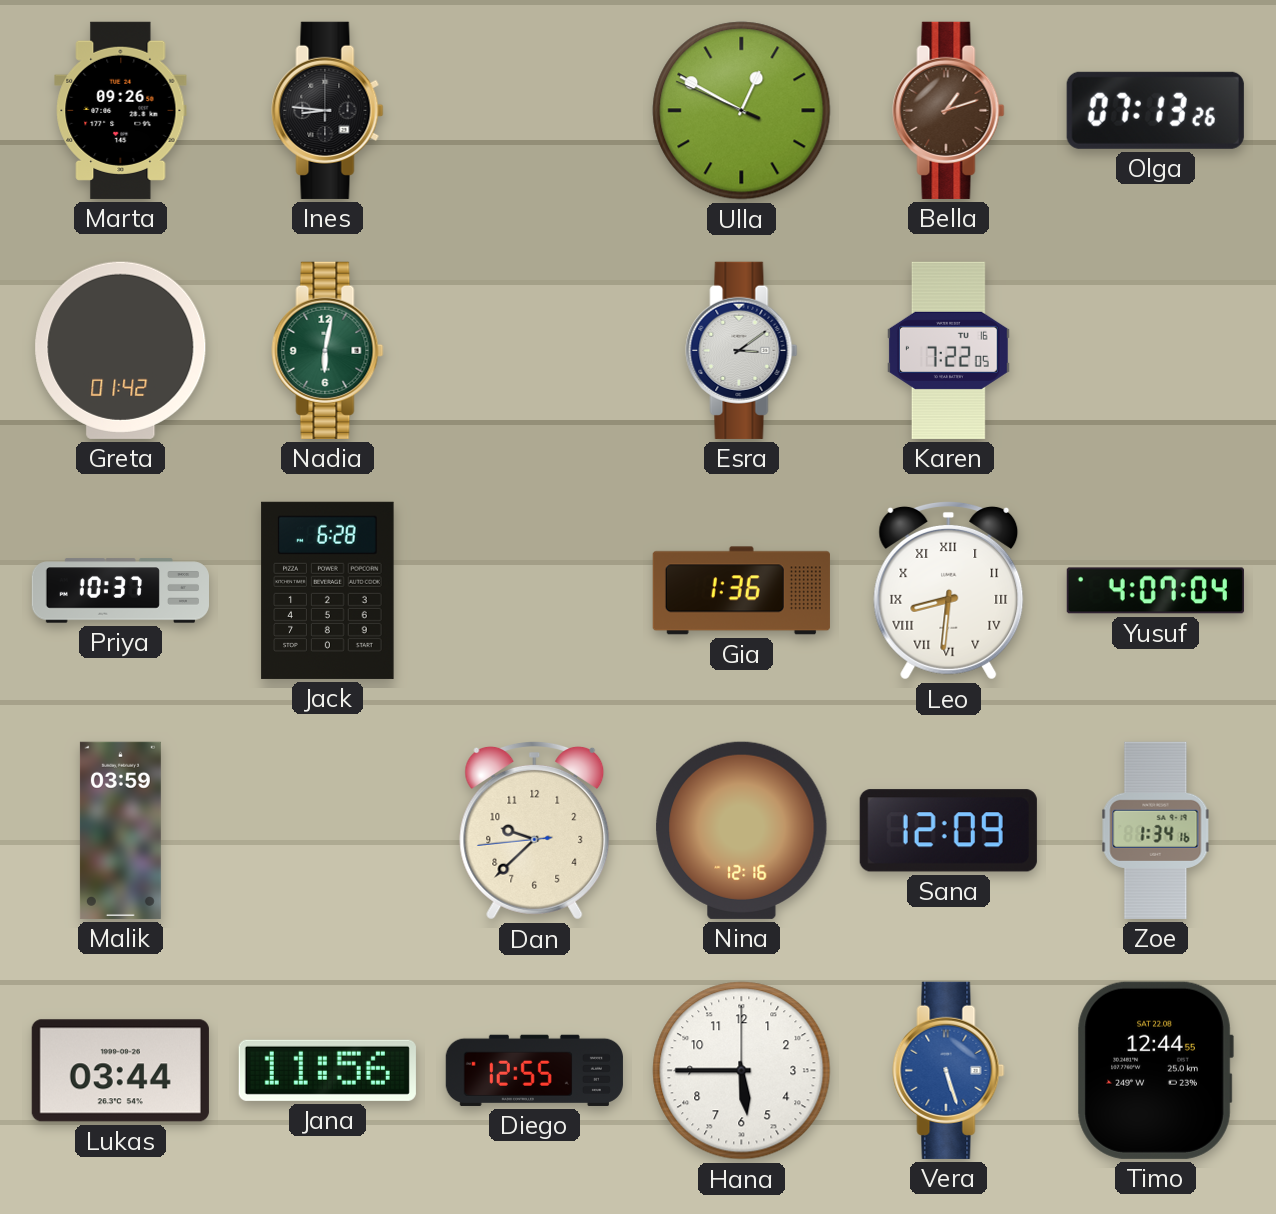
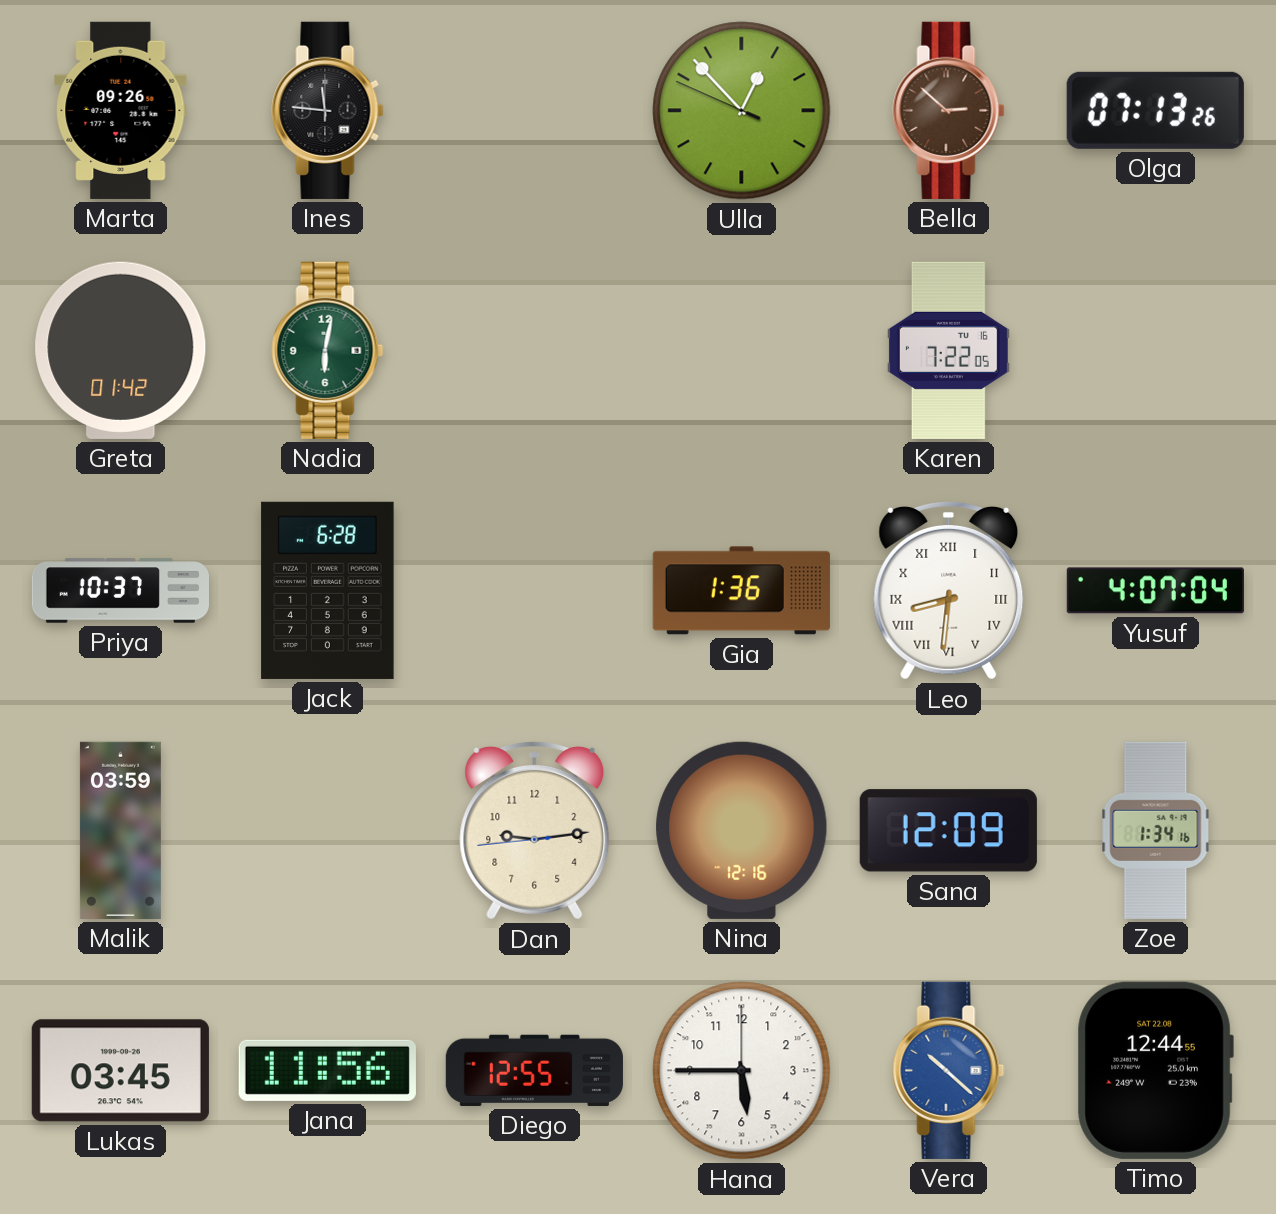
Ines: 8:46 -> 11:46 (328, 110)
Ulla: 12:49 -> 12:52 (742, 111)
Bella: 1:12 -> 2:52 (949, 110)
Esra: 3:09 -> none (742, 350)
Dan: 9:37 -> 9:13 (535, 831)
Lukas: 03:44 -> 03:45 (120, 1071)
Vera: 5:27 -> 10:22 (949, 1070)
